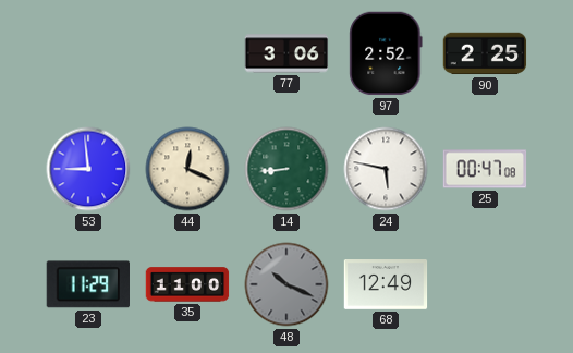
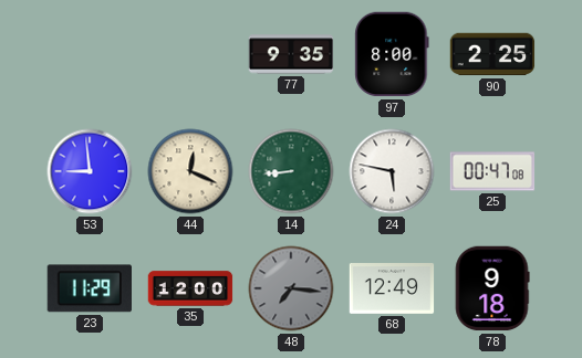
77: 3:06 -> 9:35 (291, 54)
97: 2:52 -> 8:00 (392, 54)
35: 11:00 -> 12:00 (190, 288)
48: 10:19 -> 7:16 (291, 288)
78: none -> 9:18 (492, 288)
